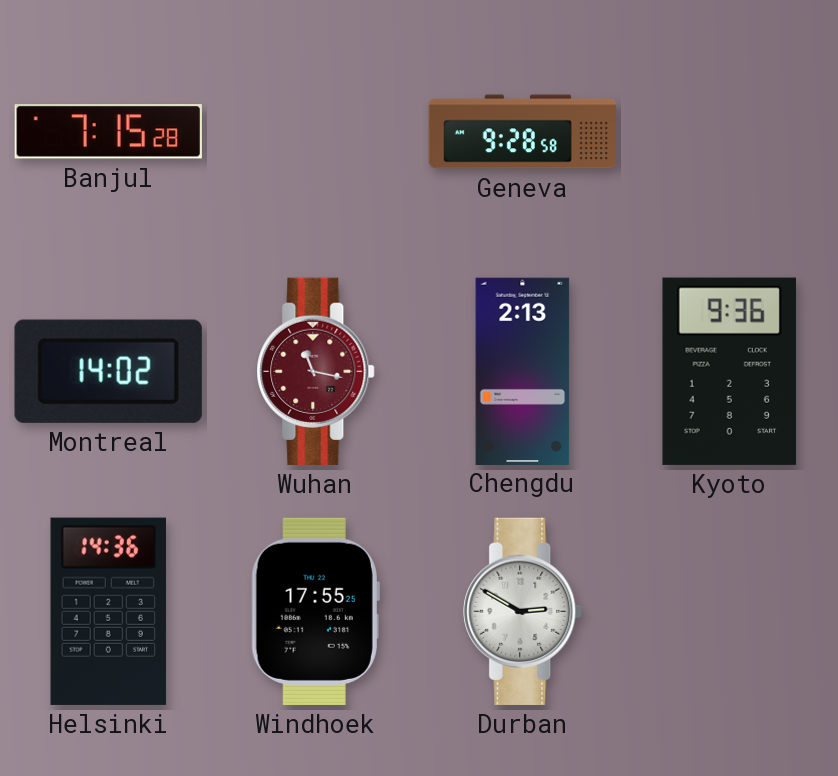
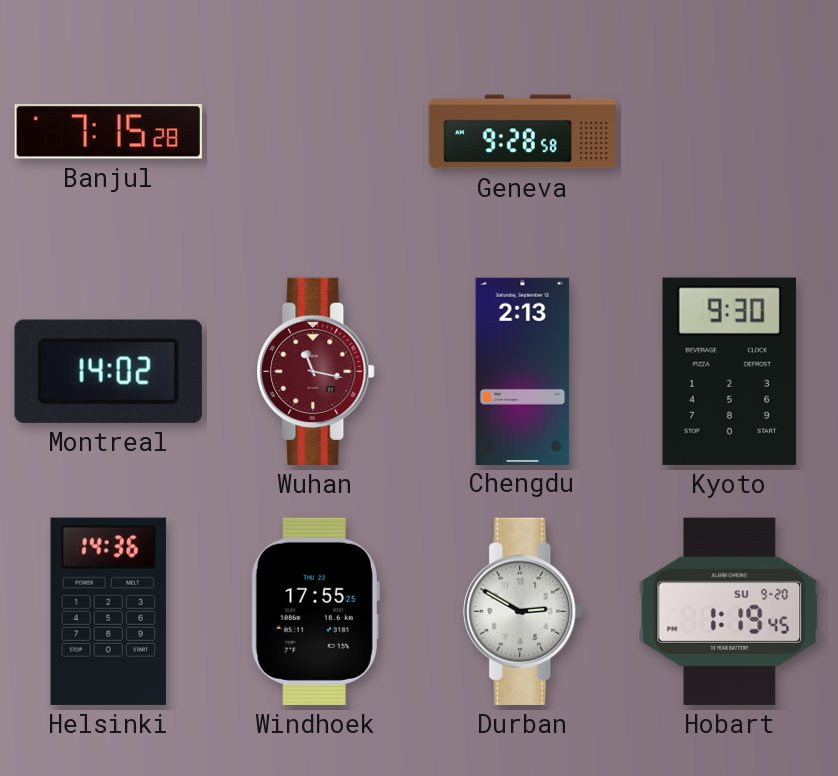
Kyoto: 9:36 -> 9:30 (729, 371)
Hobart: none -> 1:19 (730, 611)
